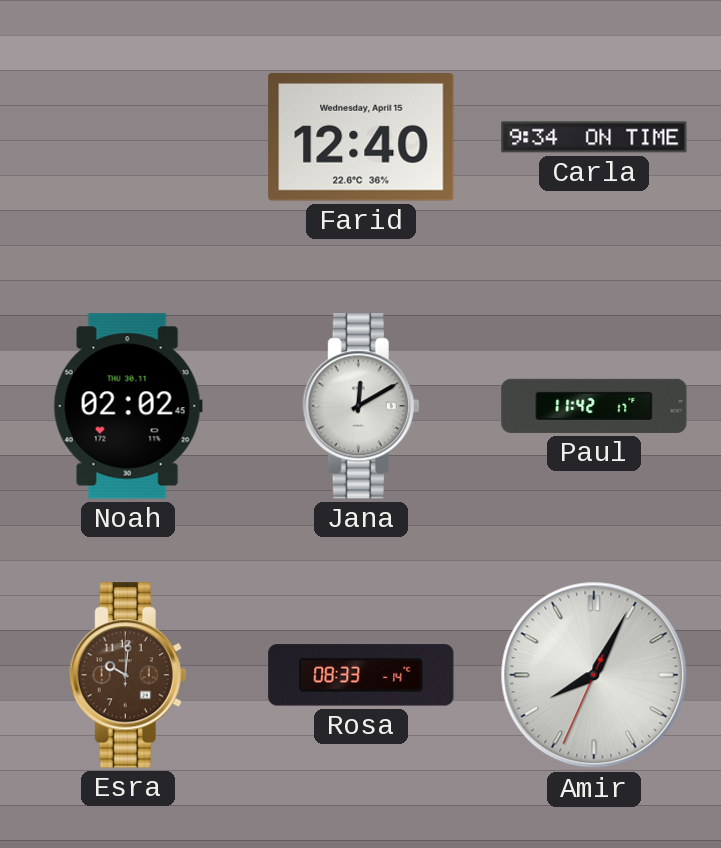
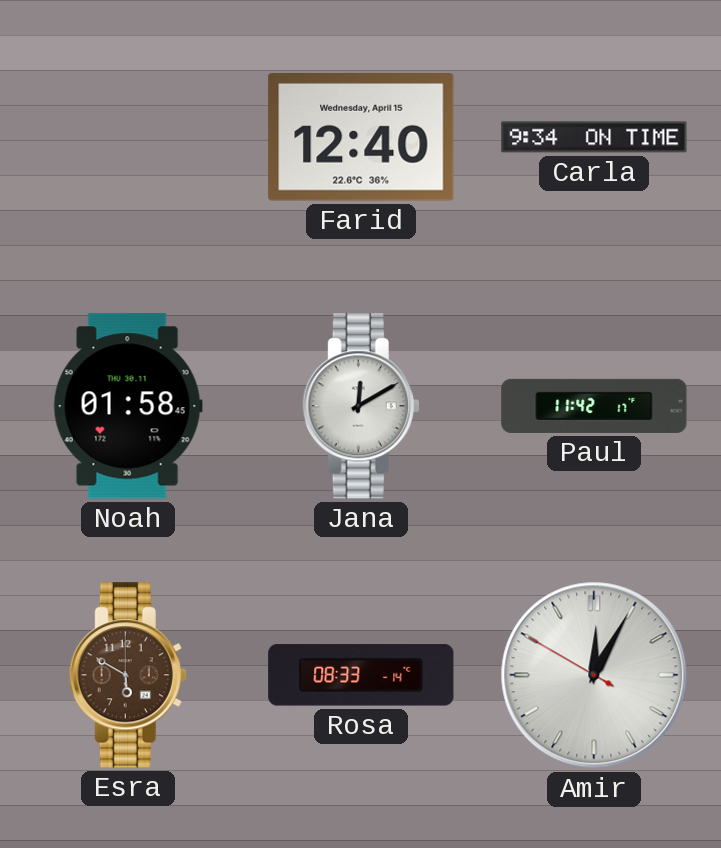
Noah: 02:02 -> 01:58 (128, 406)
Esra: 10:01 -> 5:50 (128, 675)
Amir: 8:04 -> 12:04 (594, 675)
